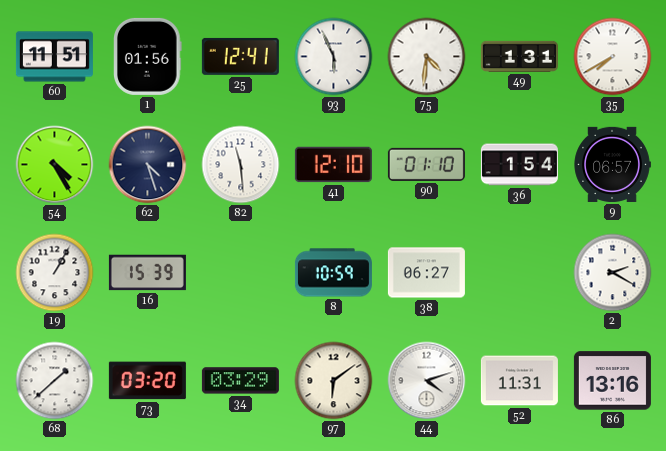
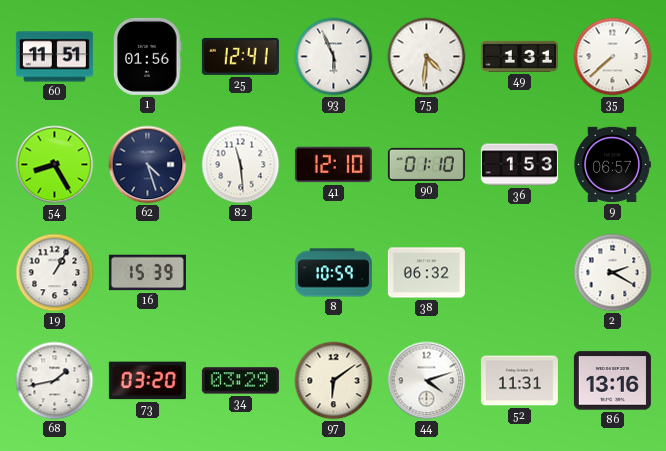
35: 7:40 -> 7:38 (613, 57)
54: 4:25 -> 8:25 (55, 165)
36: 1:54 -> 1:53 (519, 165)
38: 06:27 -> 06:32 (426, 273)
68: 1:38 -> 1:43 (55, 381)
